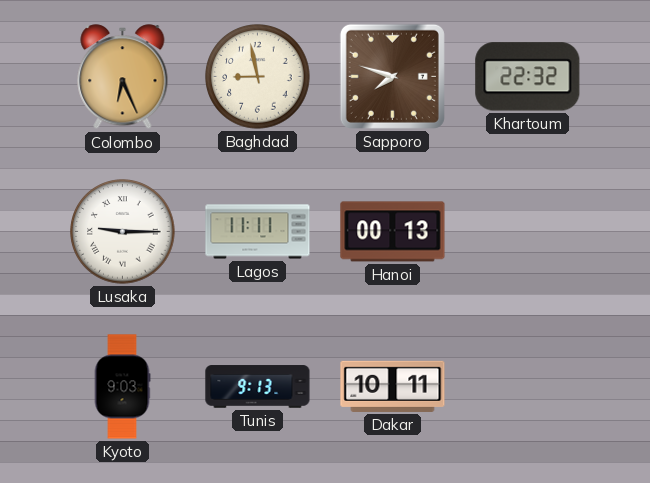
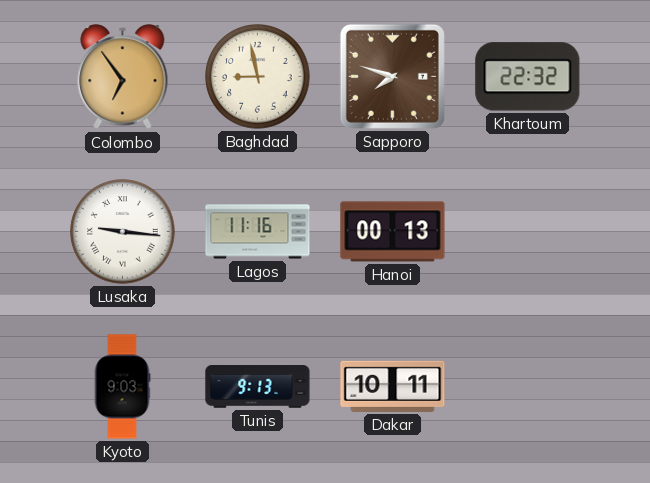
Colombo: 6:26 -> 6:54 (123, 77)
Lusaka: 9:15 -> 9:16 (123, 232)
Lagos: 11:11 -> 11:16 (258, 232)
